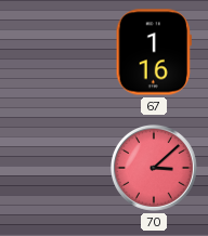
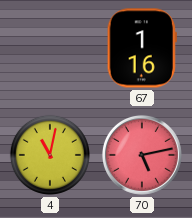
4: none -> 11:02 (50, 155)
70: 3:08 -> 5:13 (142, 155)
